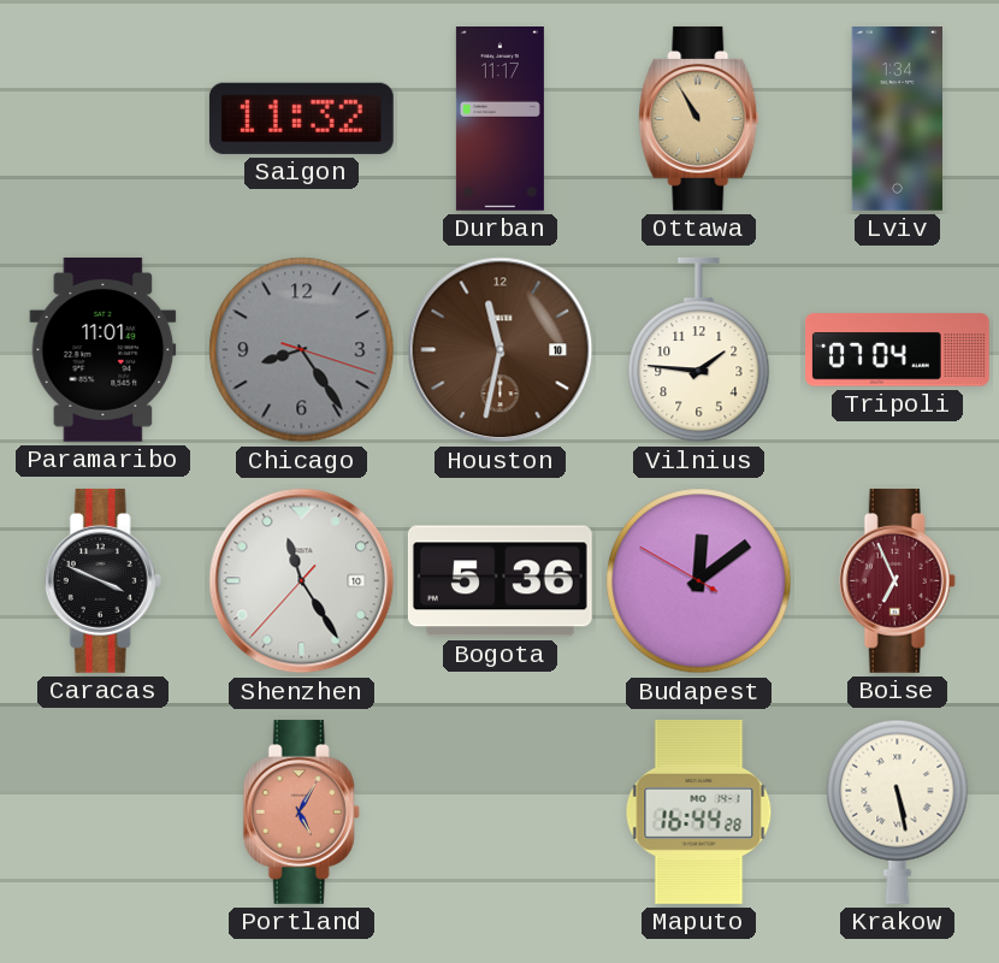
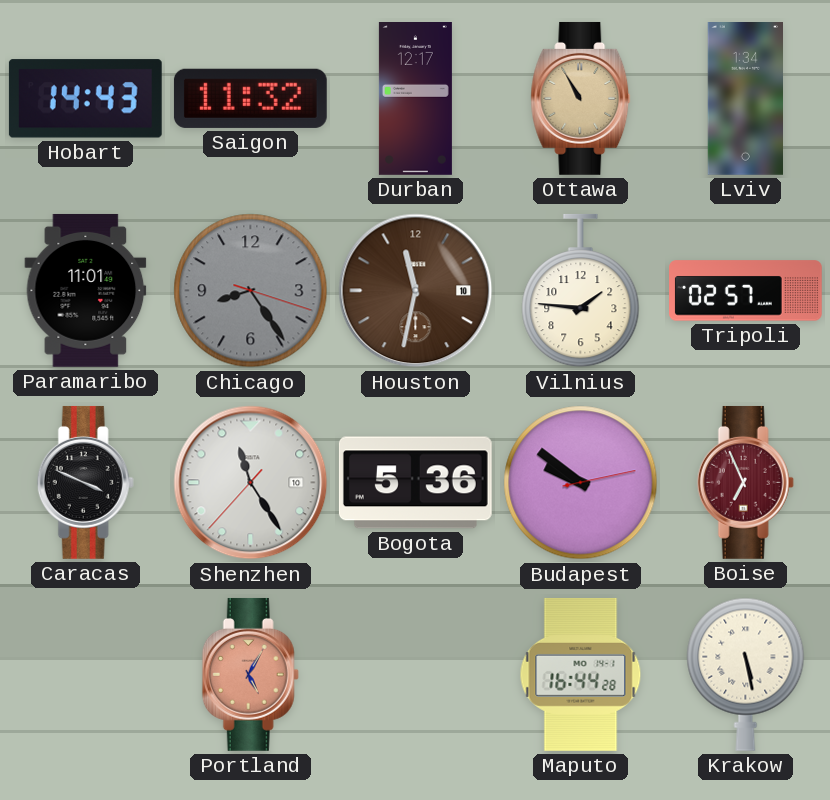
Hobart: none -> 14:43 (85, 99)
Durban: 11:17 -> 12:17 (415, 99)
Tripoli: 07:04 -> 02:57 (746, 291)
Budapest: 12:08 -> 9:51 (581, 483)
